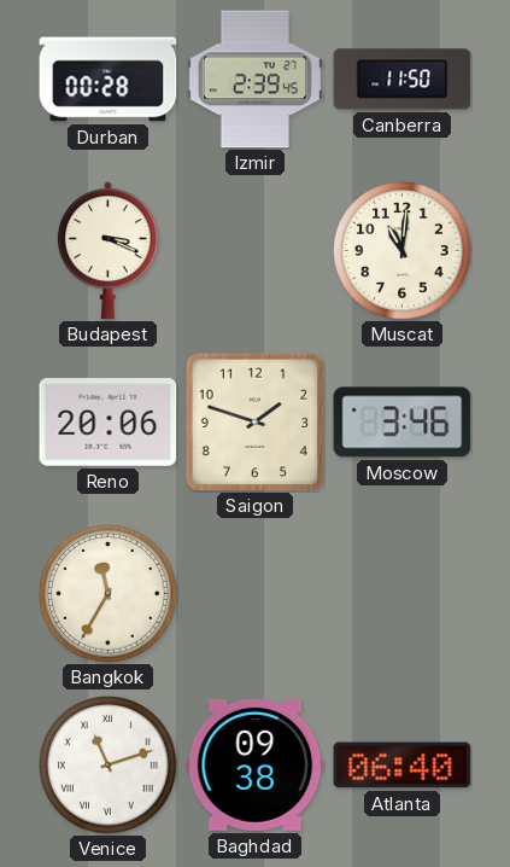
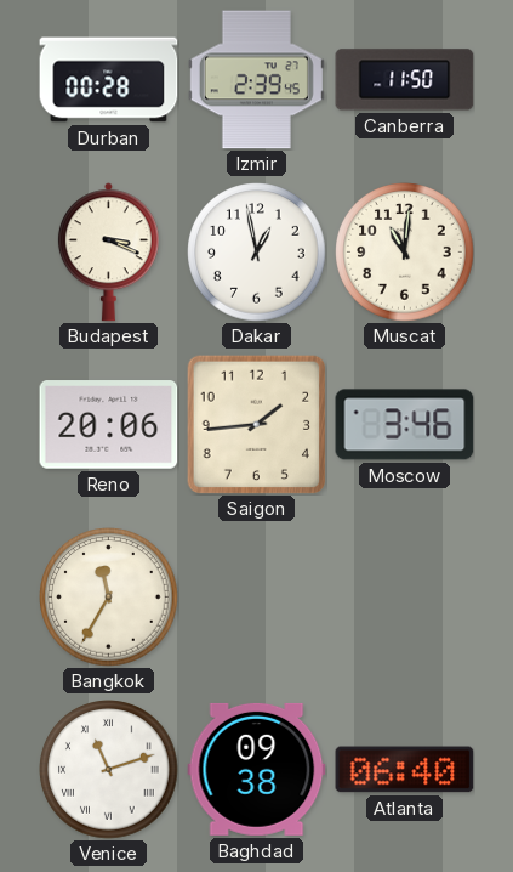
Dakar: none -> 12:58 (257, 253)
Saigon: 1:48 -> 1:44 (256, 424)
